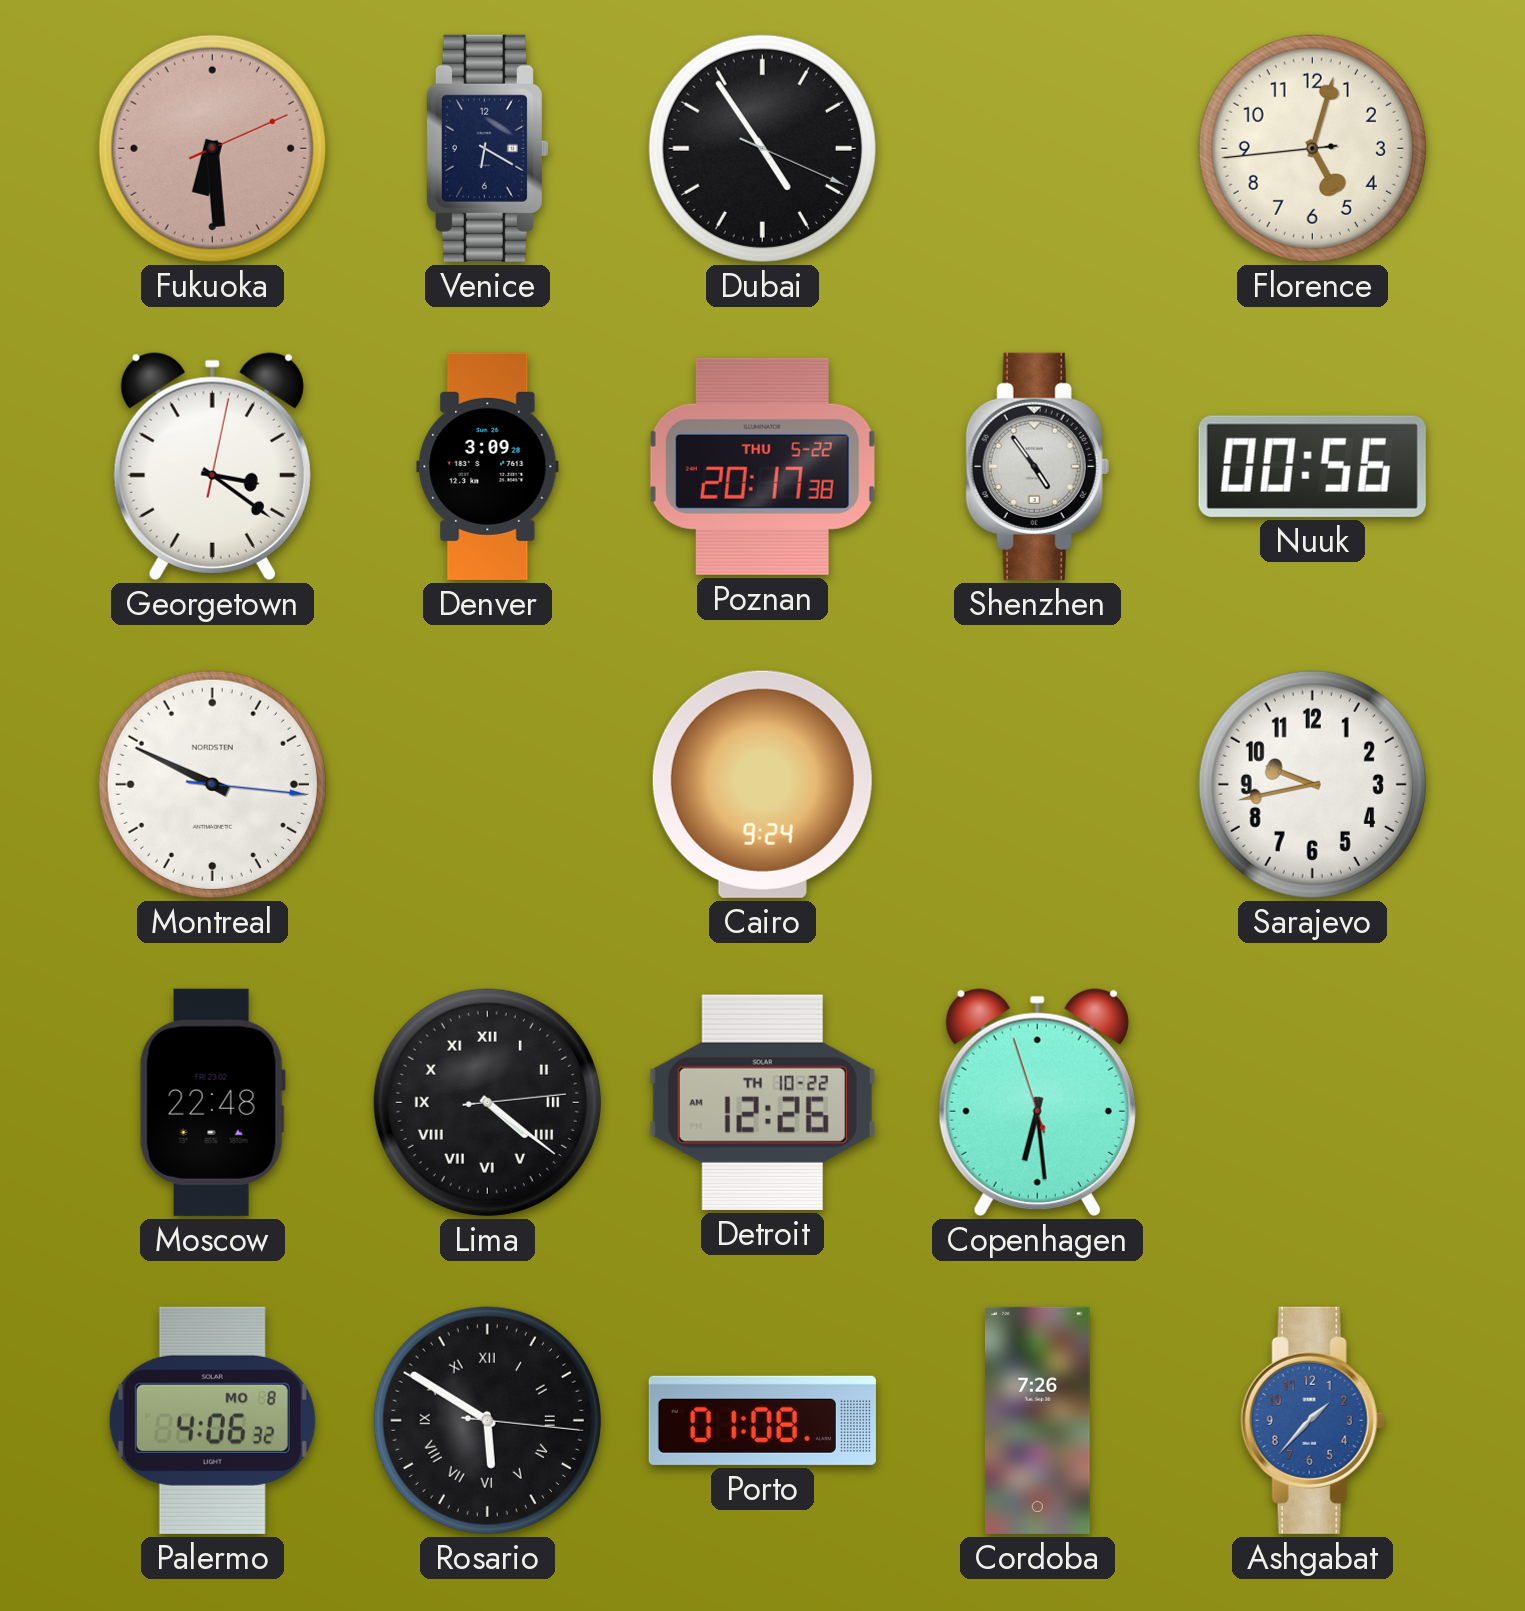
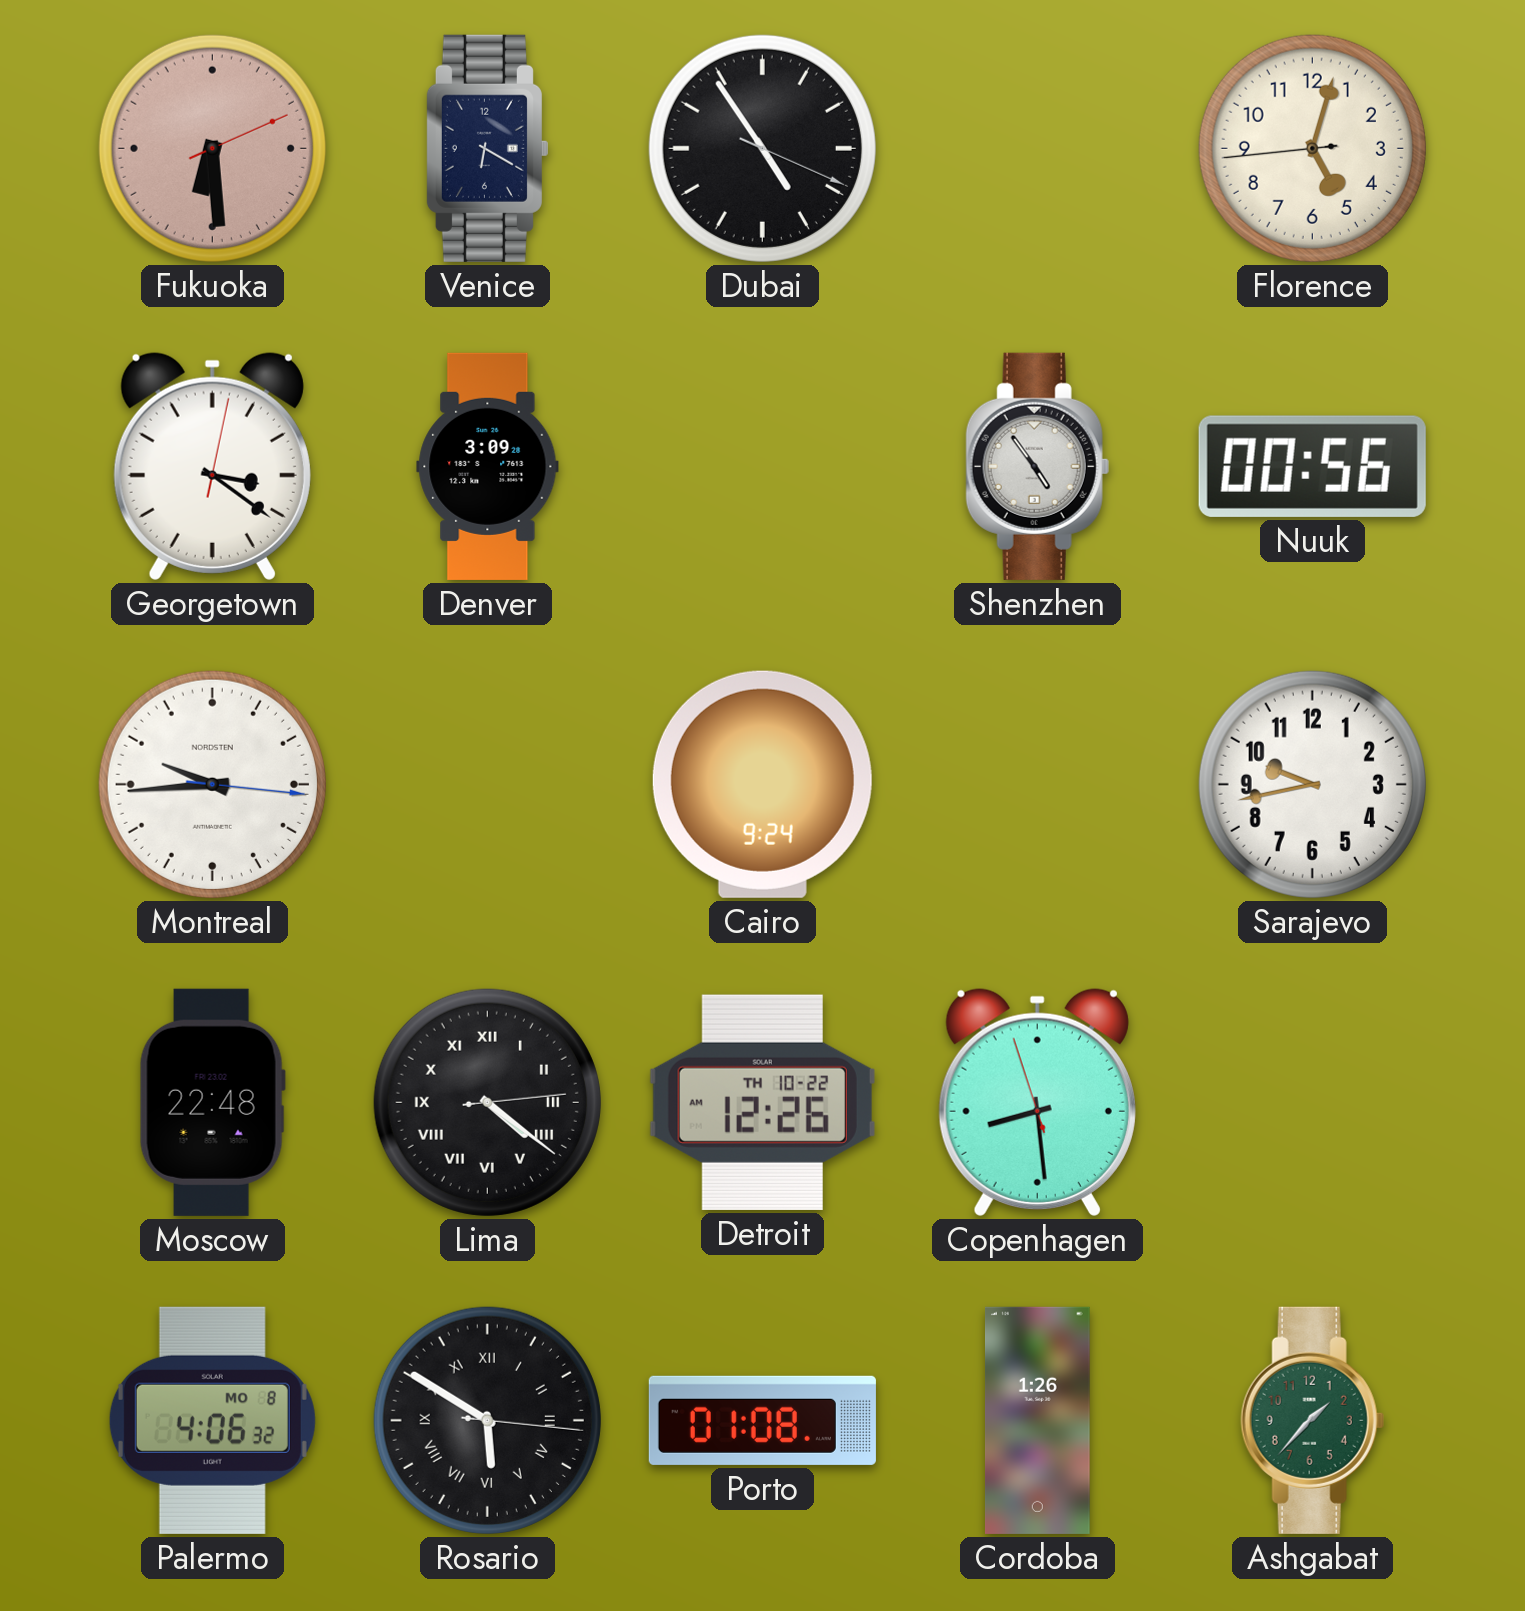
Poznan: 20:17 -> none (762, 466)
Montreal: 9:49 -> 9:44 (212, 784)
Copenhagen: 6:28 -> 8:28 (1037, 1102)
Cordoba: 7:26 -> 1:26 (1038, 1420)
Ashgabat dial: blue -> green (1312, 1420)
